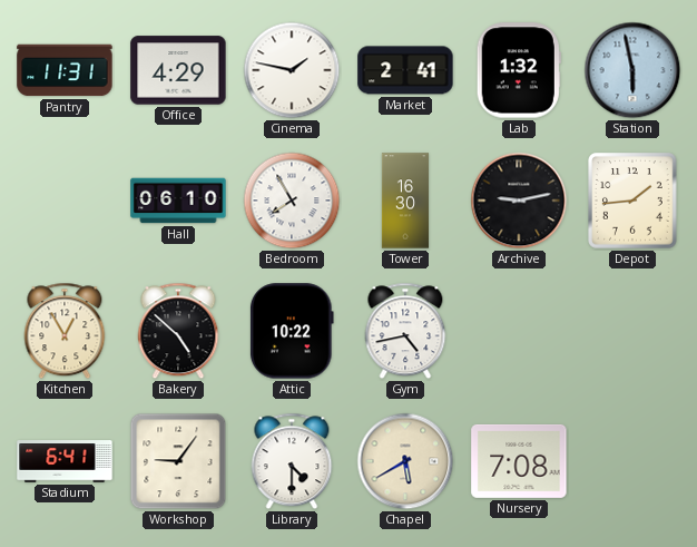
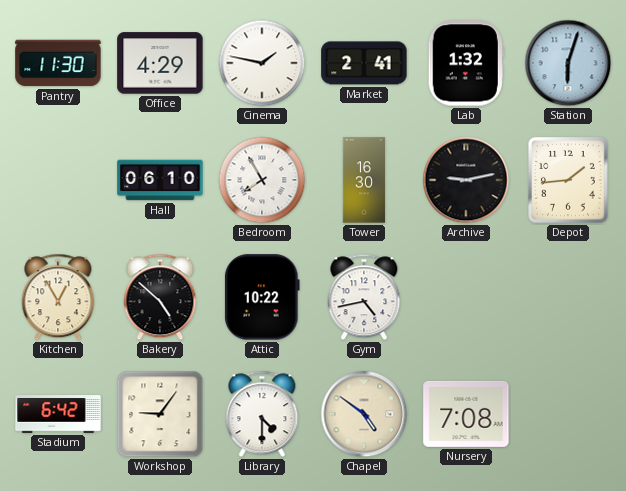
Pantry: 11:31 -> 11:30 (58, 63)
Station: 5:58 -> 6:03 (568, 63)
Stadium: 6:41 -> 6:42 (58, 414)
Chapel: 5:40 -> 4:51 (364, 414)
